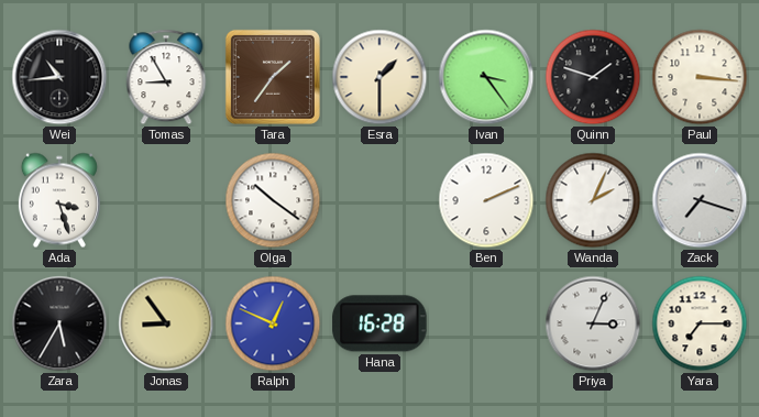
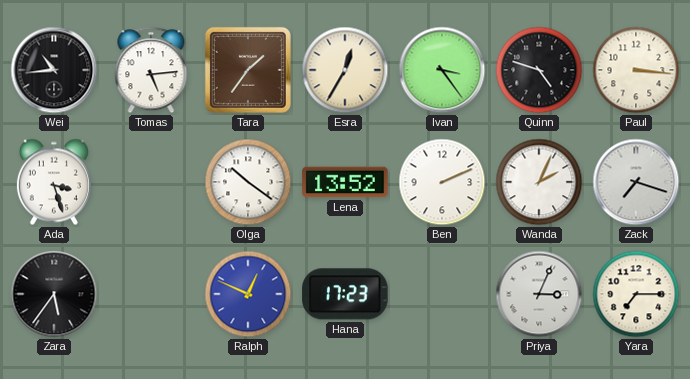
Tomas: 8:55 -> 5:14 (151, 70)
Esra: 1:30 -> 12:35 (345, 70)
Quinn: 1:48 -> 4:48 (539, 70)
Lena: none -> 13:52 (345, 182)
Zara: 5:35 -> 5:36 (54, 294)
Jonas: 8:54 -> none (166, 323)
Hana: 16:28 -> 17:23 (345, 294)
